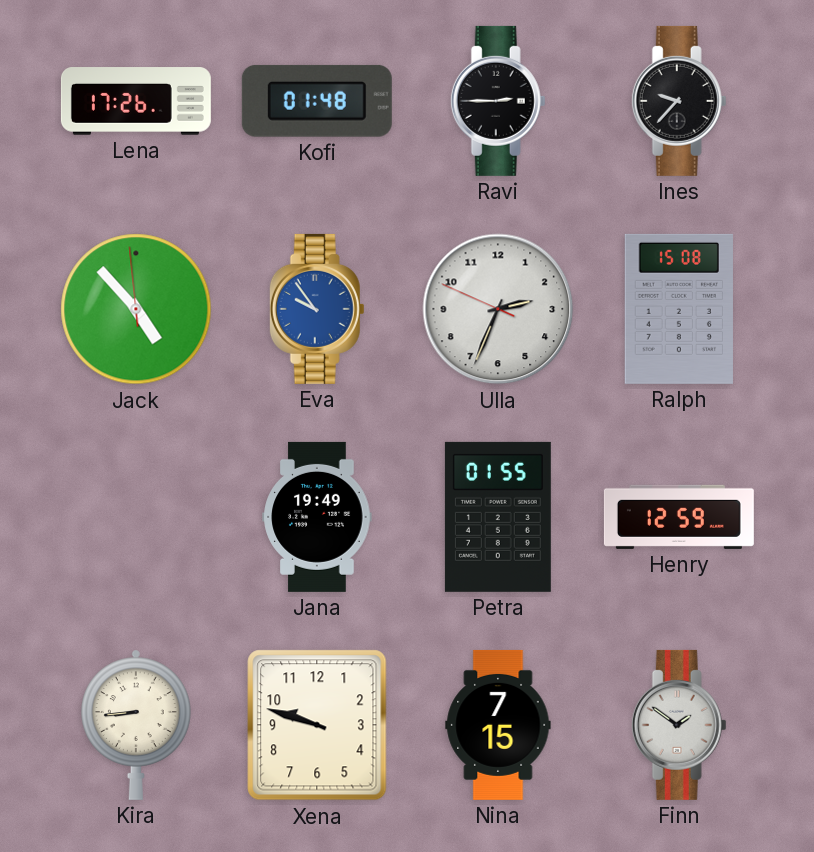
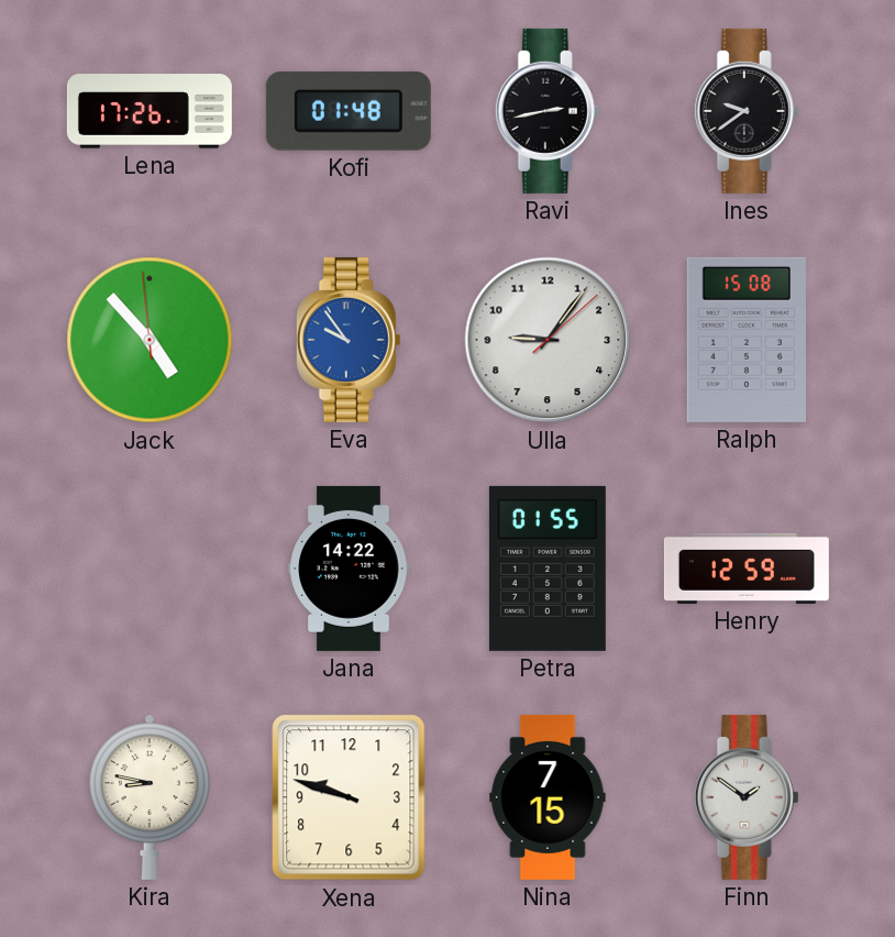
Ravi: 2:45 -> 2:43 (548, 111)
Ines: 9:37 -> 9:39 (747, 111)
Ulla: 2:33 -> 9:06 (548, 340)
Jana: 19:49 -> 14:22 (349, 569)
Kira: 8:44 -> 8:47 (150, 797)
